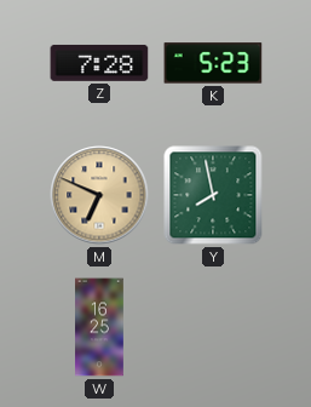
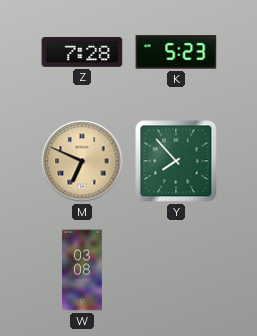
Y: 7:58 -> 7:53 (176, 161)
W: 16:25 -> 03:08 (82, 270)
